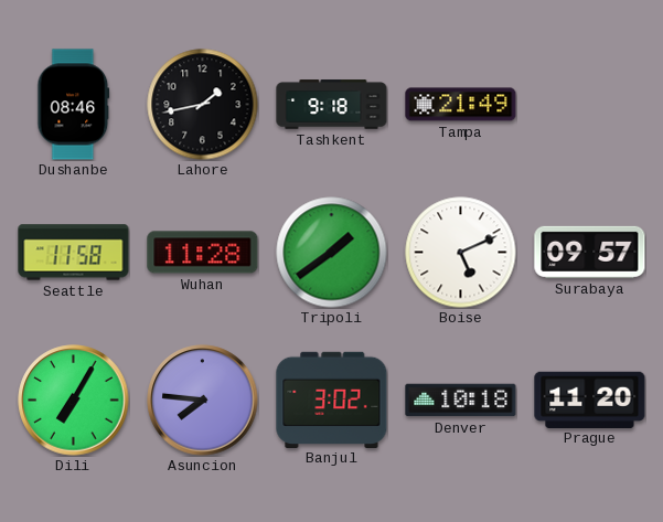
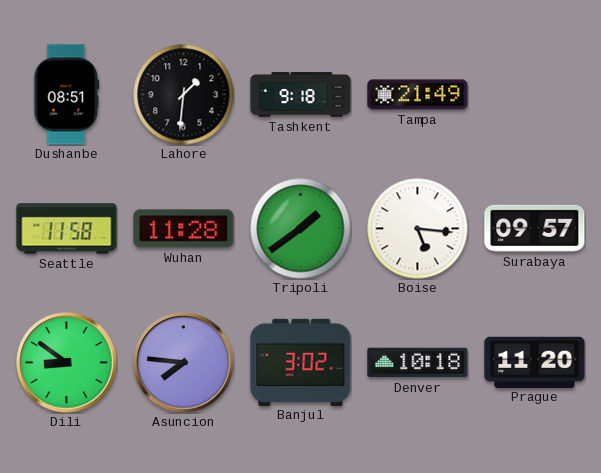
Dushanbe: 08:46 -> 08:51 (67, 95)
Lahore: 1:43 -> 1:31 (184, 95)
Boise: 5:11 -> 5:16 (418, 229)
Dili: 7:05 -> 8:51 (67, 363)
